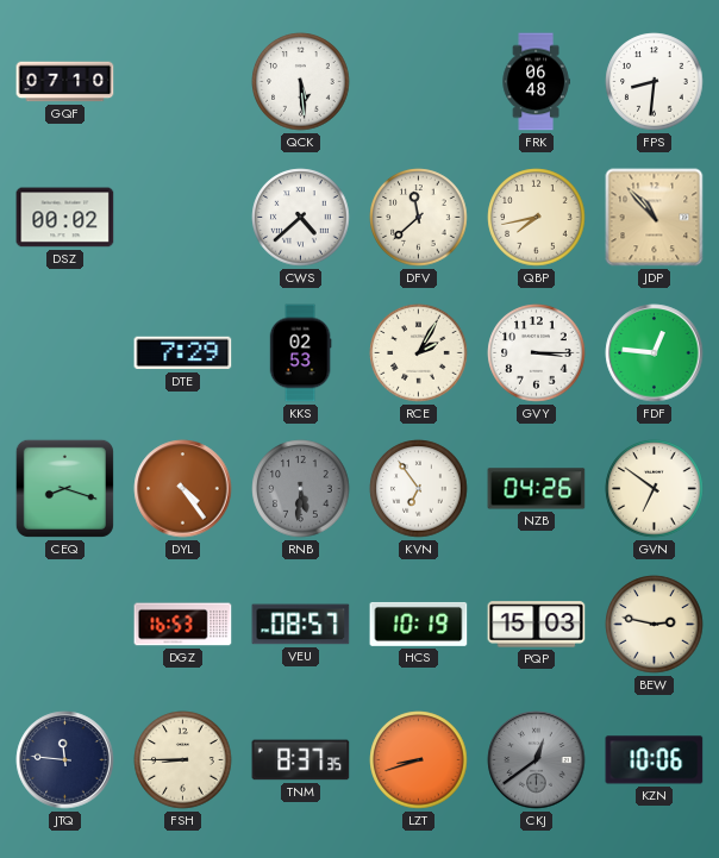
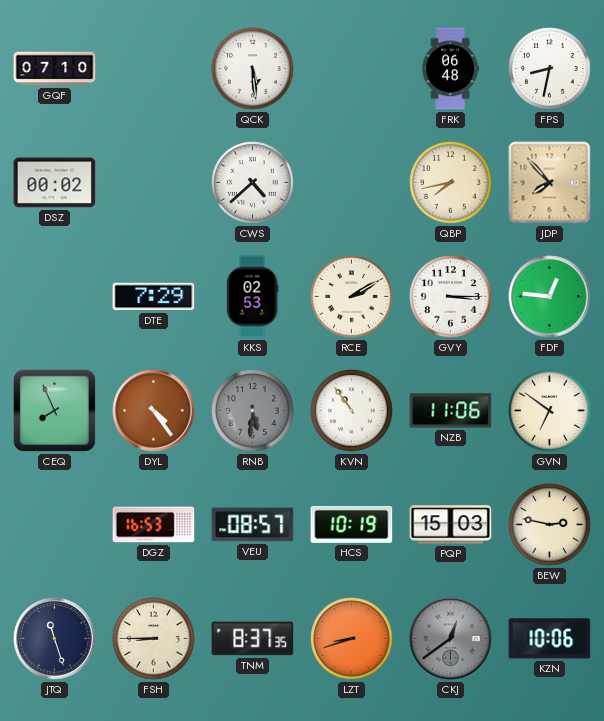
FPS: 8:31 -> 8:32 (550, 69)
DFV: 11:38 -> none (419, 218)
JDP: 10:53 -> 7:53 (550, 183)
RCE: 2:05 -> 2:10 (352, 297)
CEQ: 8:18 -> 7:56 (54, 410)
KVN: 6:54 -> 10:54 (352, 411)
NZB: 04:26 -> 11:06 (451, 411)
JTQ: 11:46 -> 11:27 (55, 639)
